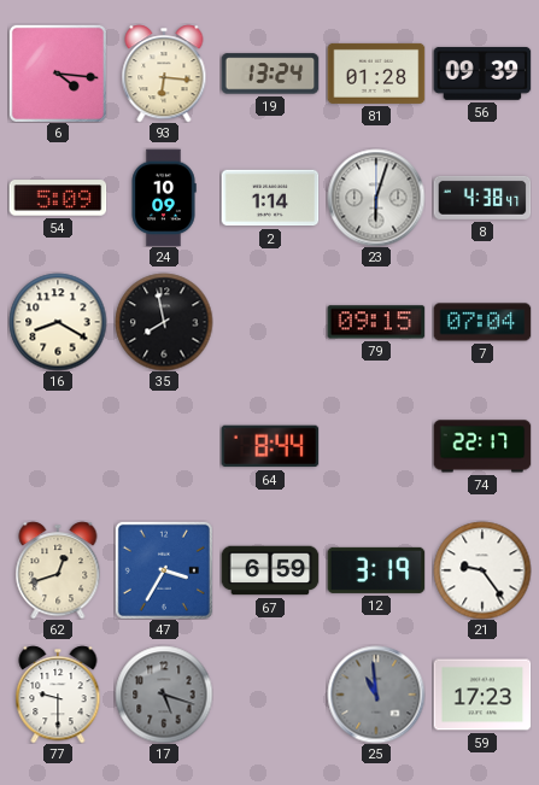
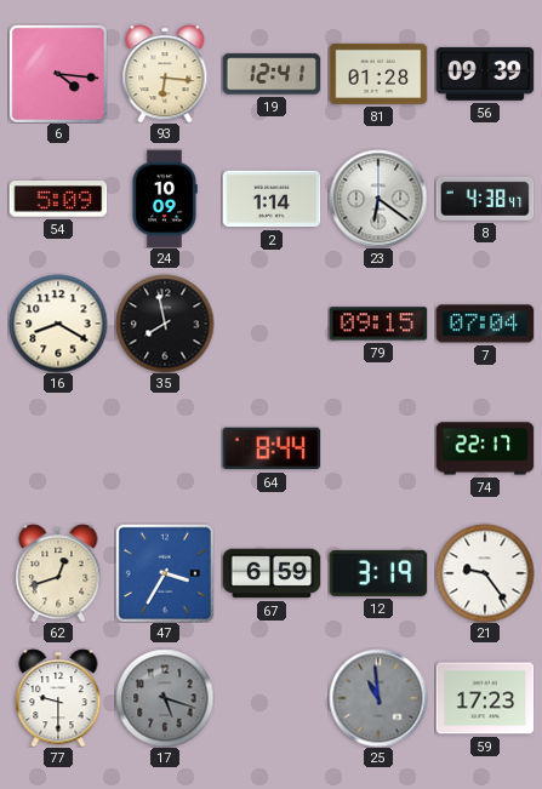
19: 13:24 -> 12:41 (272, 74)
23: 6:03 -> 6:21 (378, 199)
